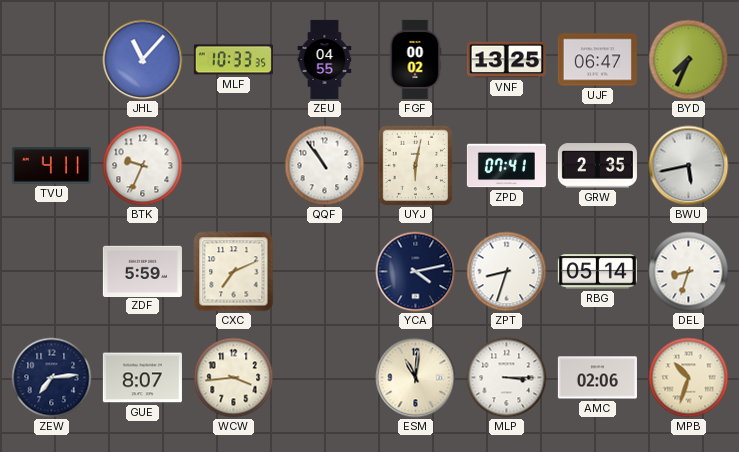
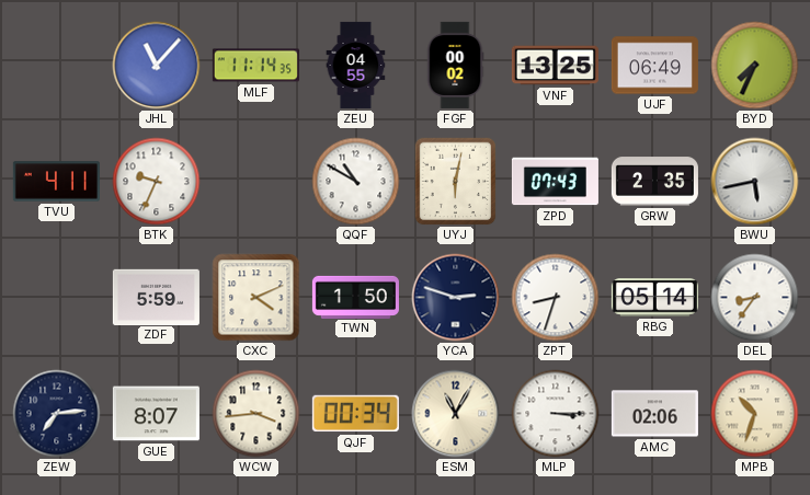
MLF: 10:33 -> 11:14 (255, 66)
UJF: 06:47 -> 06:49 (654, 66)
QQF: 10:54 -> 10:50 (356, 182)
ZPD: 07:41 -> 07:43 (555, 182)
CXC: 7:11 -> 4:11 (256, 298)
TWN: none -> 1:50 (355, 297)
YCA: 4:13 -> 2:48 (456, 298)
DEL: 8:33 -> 8:36 (755, 298)
QJF: none -> 00:34 (355, 414)
ESM: 11:01 -> 11:05 (456, 414)
